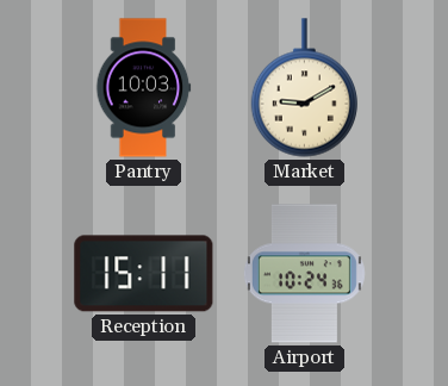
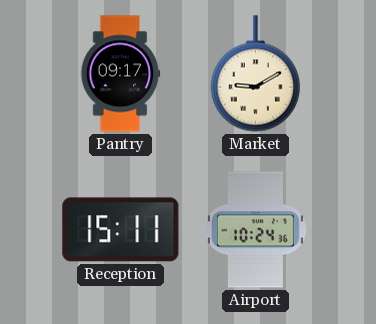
Pantry: 10:03 -> 09:17 (120, 74)
